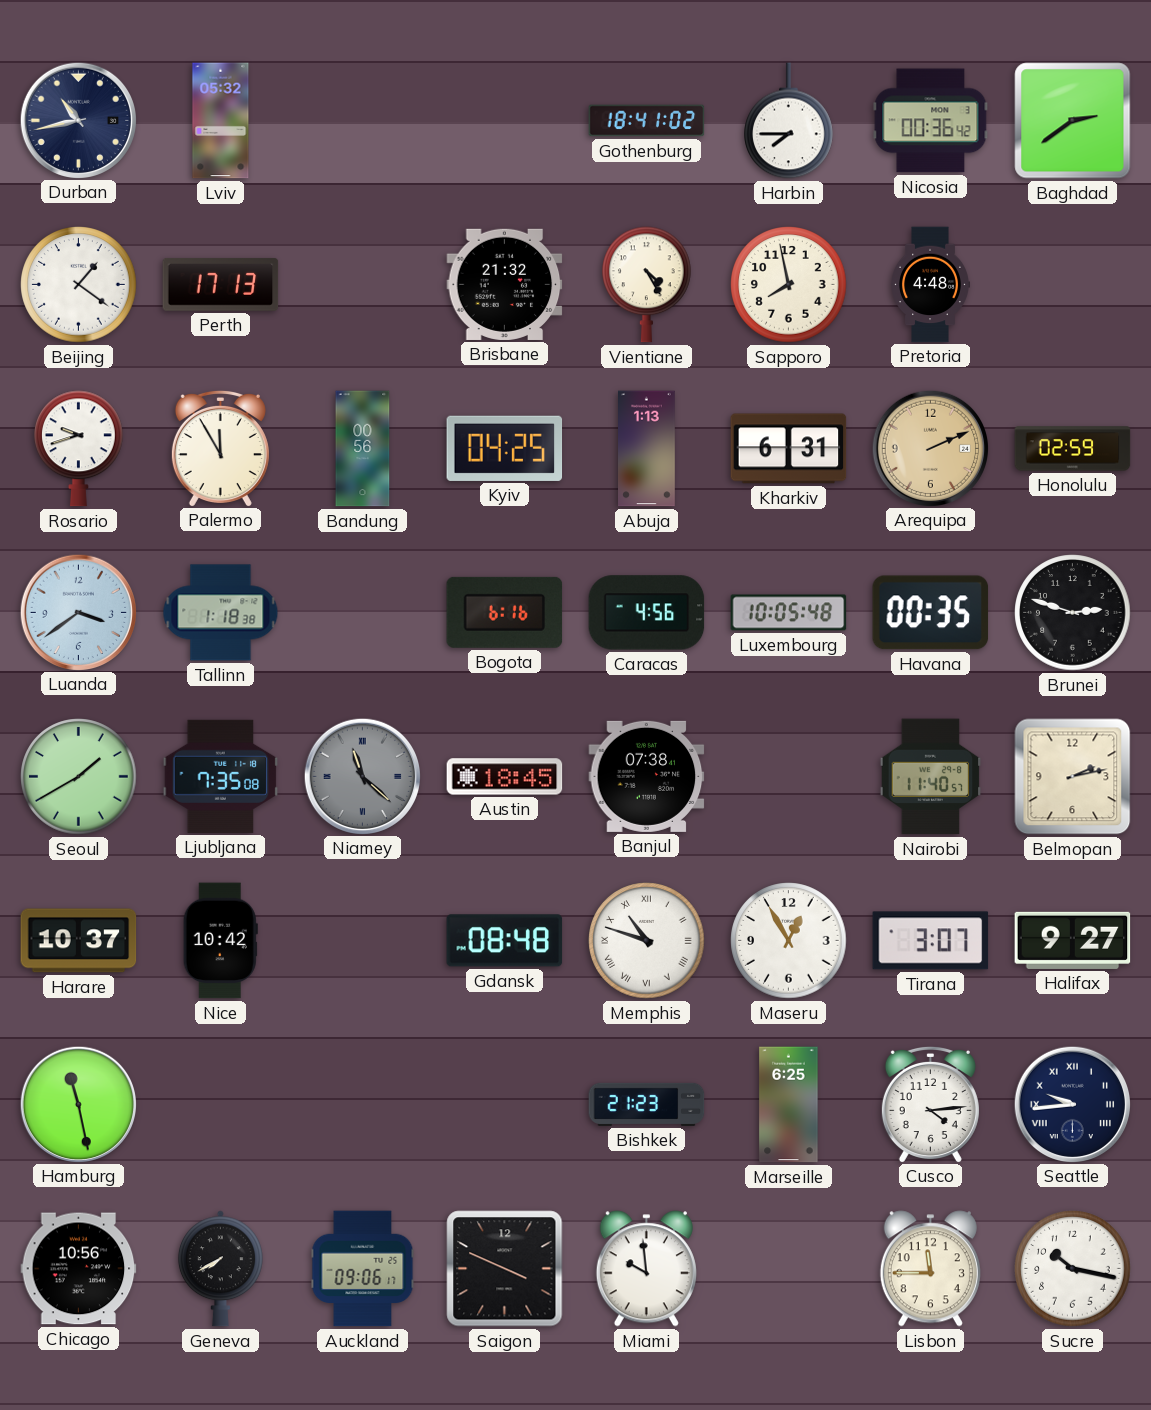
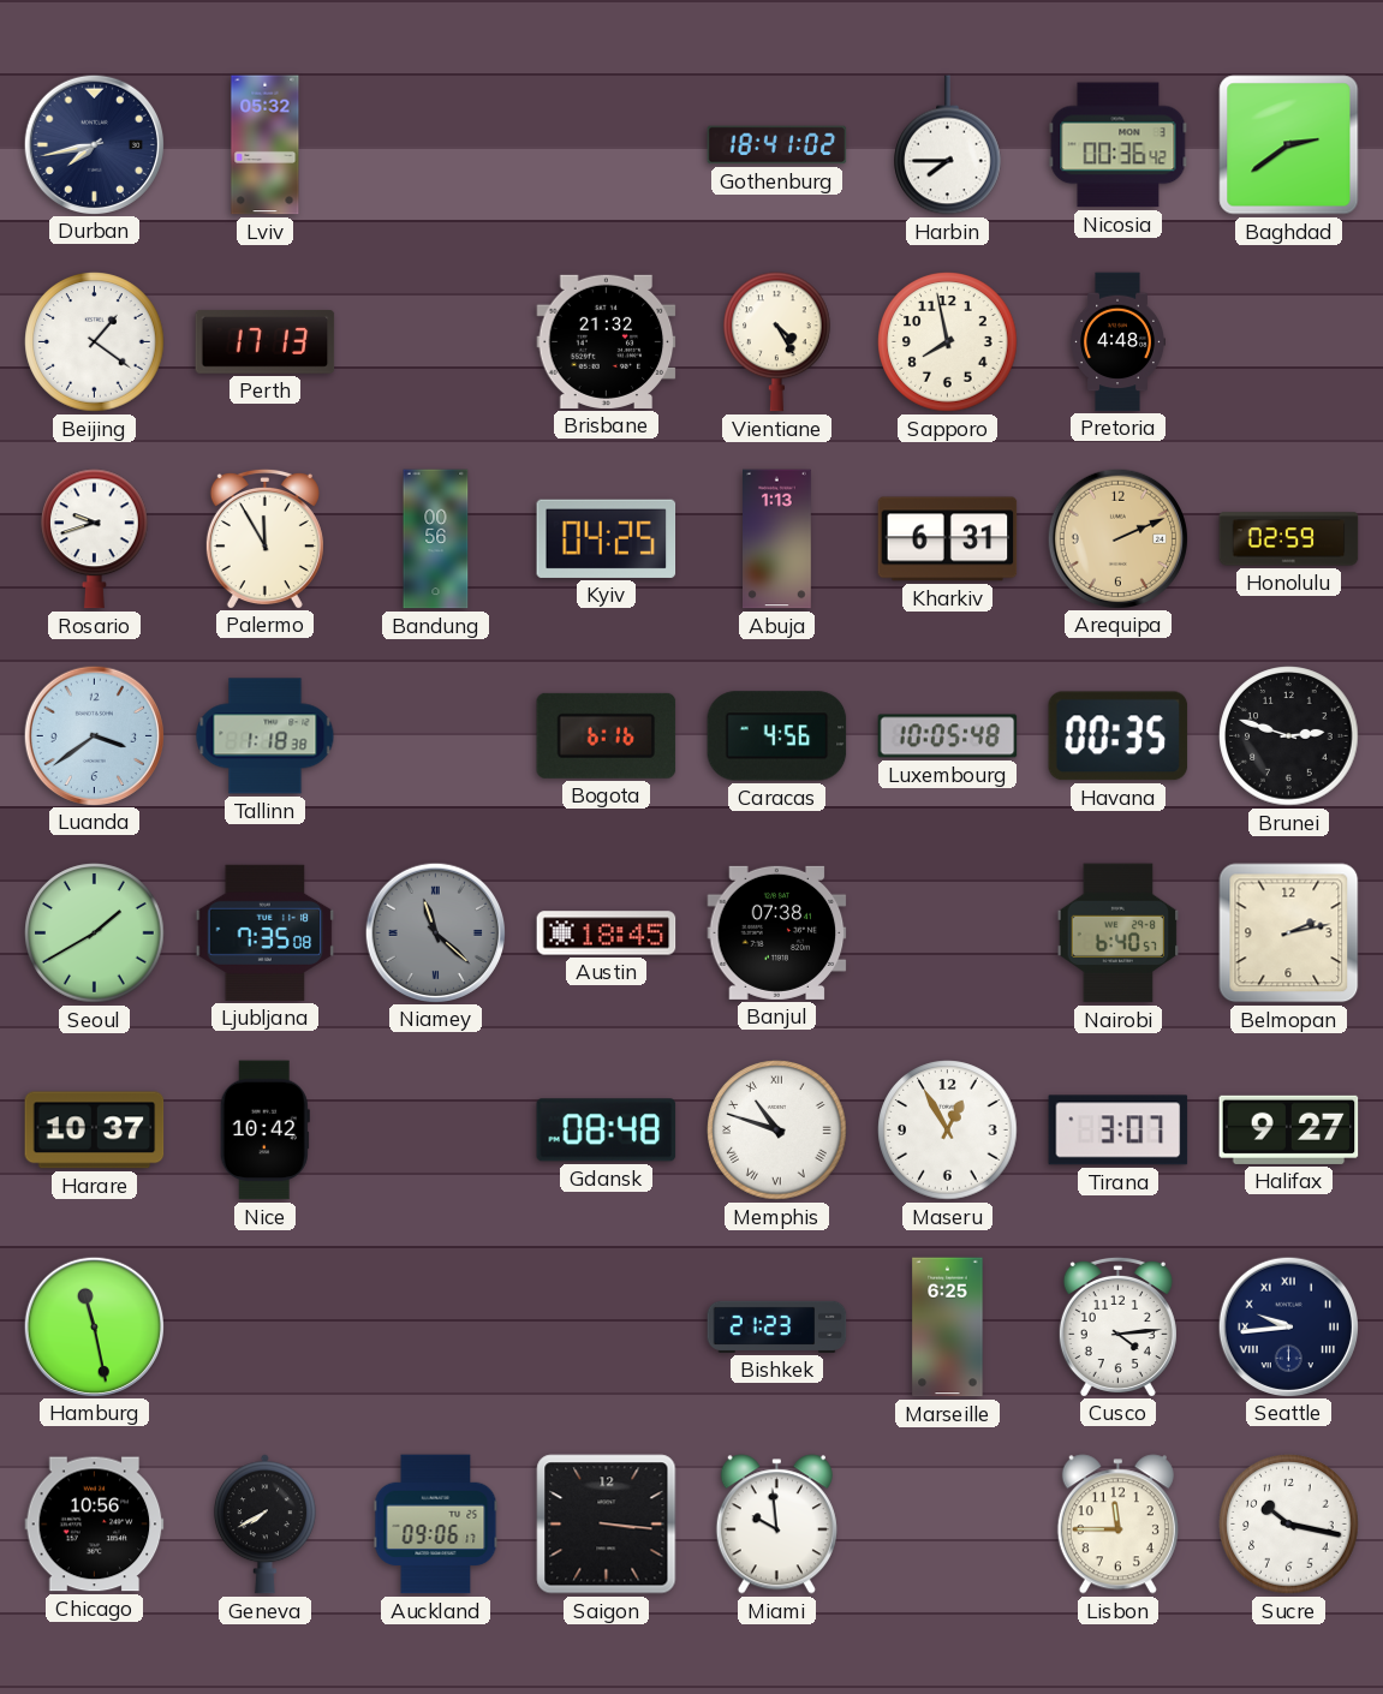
Durban: 10:43 -> 7:43 (94, 144)
Nairobi: 11:40 -> 6:40 (1119, 934)
Saigon: 3:49 -> 3:16 (607, 1525)
